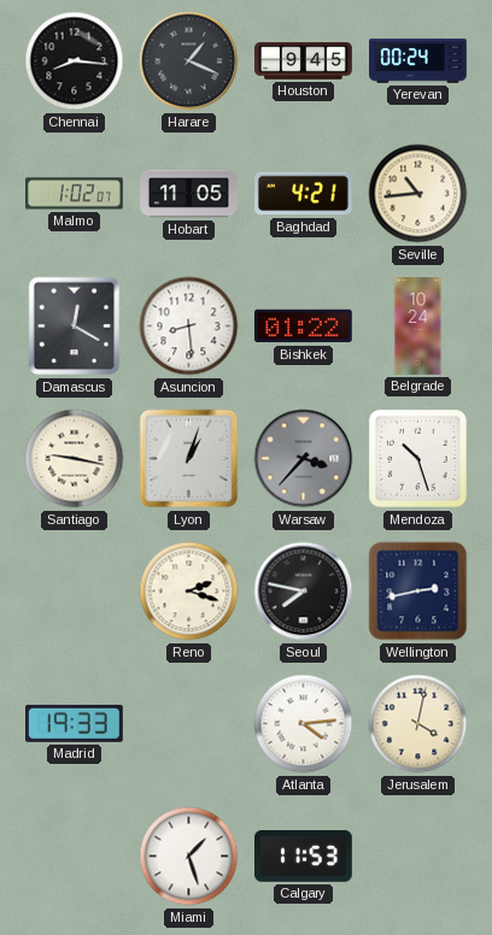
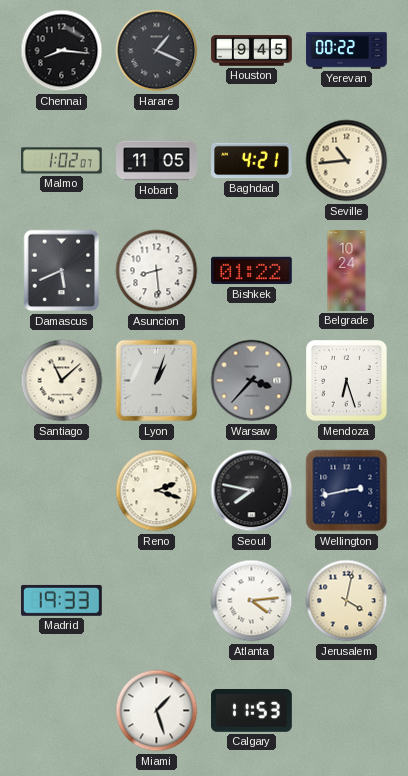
Yerevan: 00:24 -> 00:22 (347, 51)
Damascus: 12:20 -> 5:41 (62, 271)
Santiago: 9:17 -> 11:08 (62, 381)
Mendoza: 10:27 -> 6:27 (347, 381)
